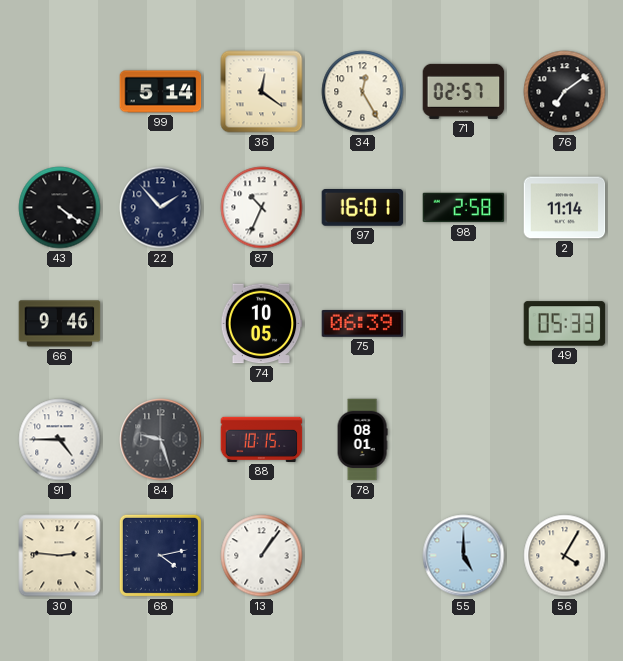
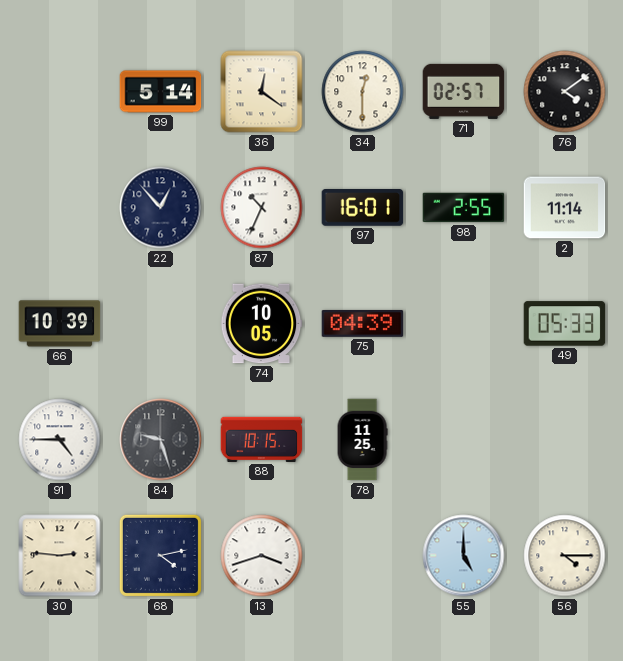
34: 12:25 -> 12:30 (363, 92)
76: 7:09 -> 4:09 (565, 92)
43: 4:21 -> none (60, 208)
22: 1:53 -> 12:53 (161, 208)
98: 2:58 -> 2:55 (464, 208)
66: 9:46 -> 10:39 (60, 324)
75: 06:39 -> 04:39 (363, 323)
78: 08:01 -> 11:25 (362, 440)
13: 1:06 -> 3:42 (262, 556)
56: 4:05 -> 4:15 (565, 556)
